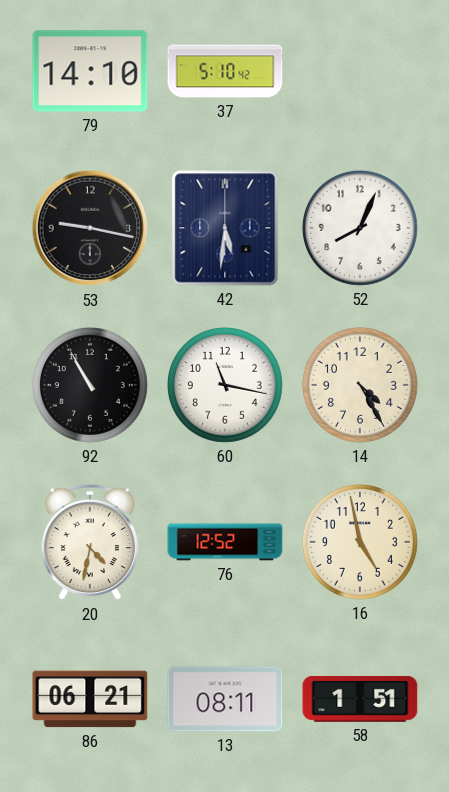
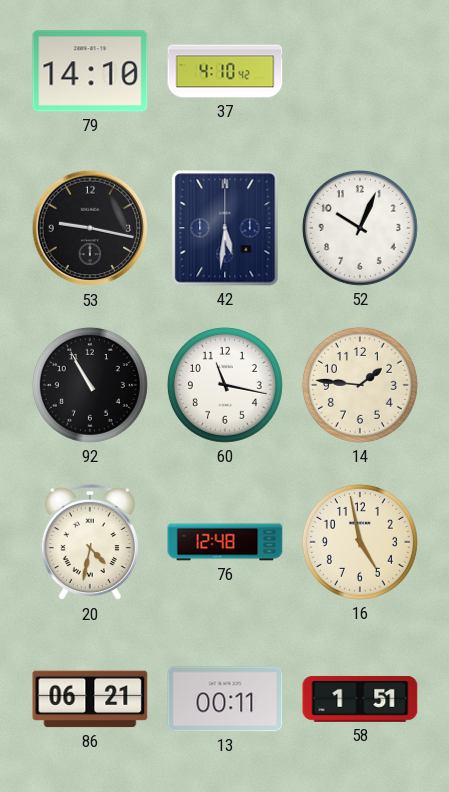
37: 5:10 -> 4:10 (225, 71)
52: 8:04 -> 10:04 (360, 228)
14: 4:25 -> 1:46 (360, 385)
76: 12:52 -> 12:48 (225, 542)
13: 08:11 -> 00:11 (225, 699)
